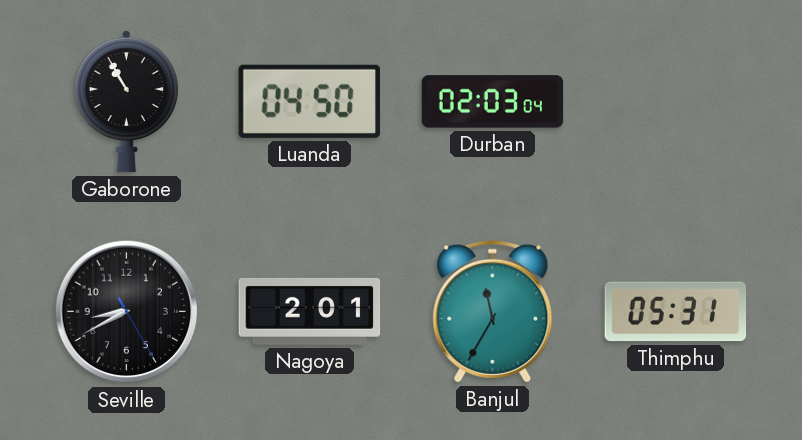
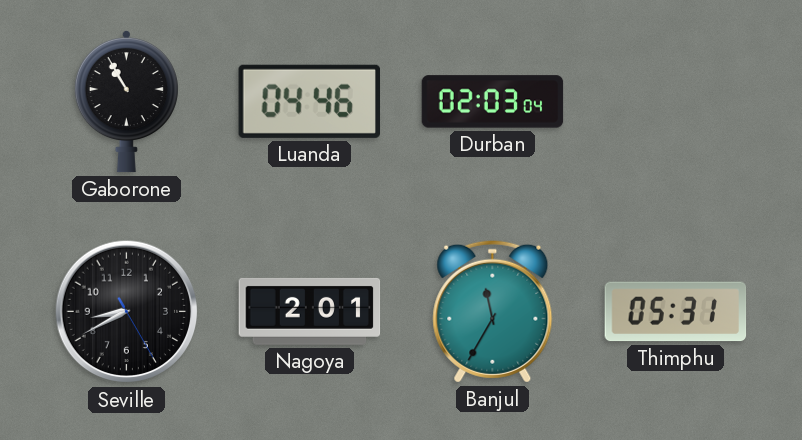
Luanda: 04:50 -> 04:46 (309, 101)
